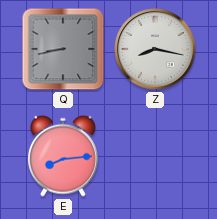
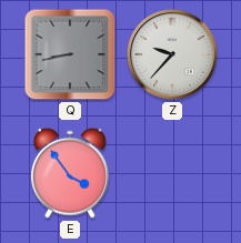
Z: 8:17 -> 9:37 (172, 54)
E: 8:14 -> 3:54 (70, 173)
